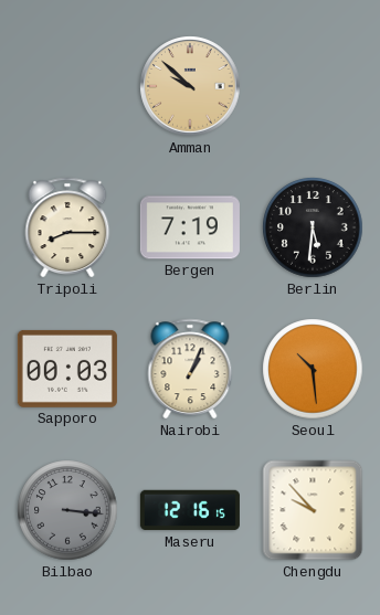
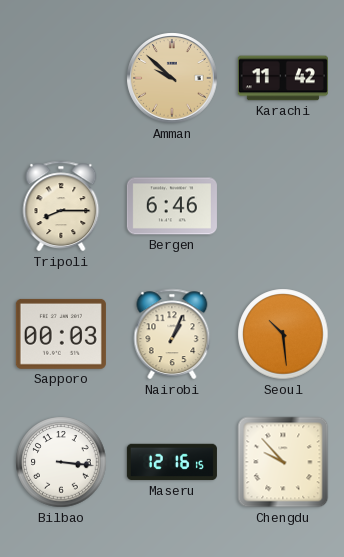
Karachi: none -> 11:42 (283, 78)
Bergen: 7:19 -> 6:46 (172, 206)
Berlin: 5:31 -> none (313, 227)
Bilbao dial: grey -> white (61, 462)
